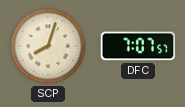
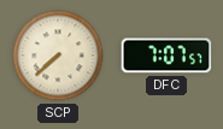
SCP: 8:03 -> 7:38 (58, 55)
